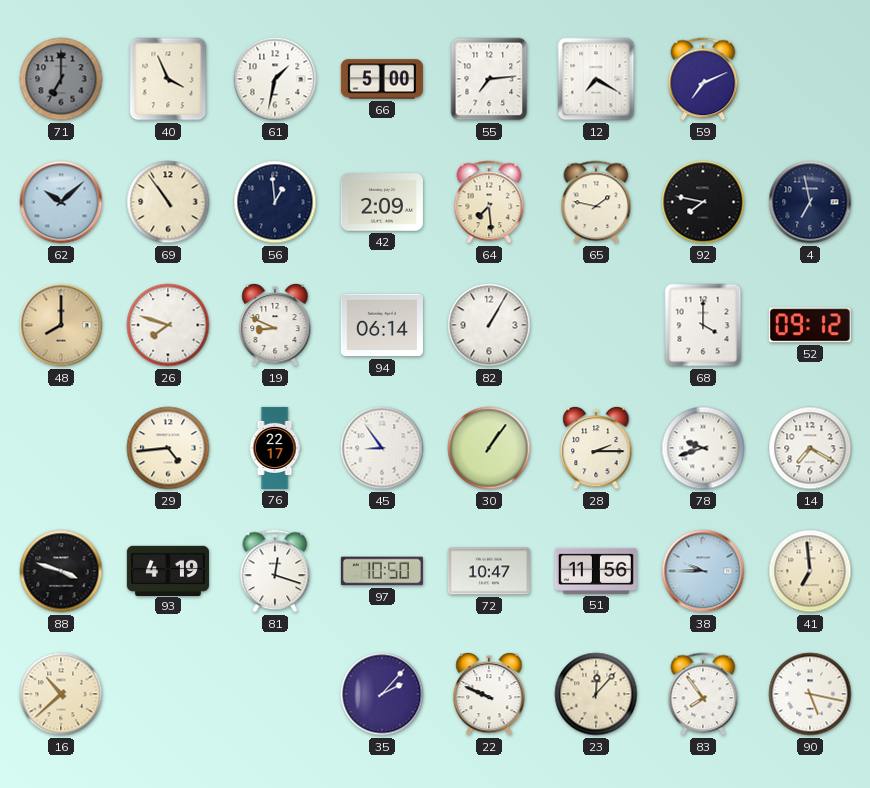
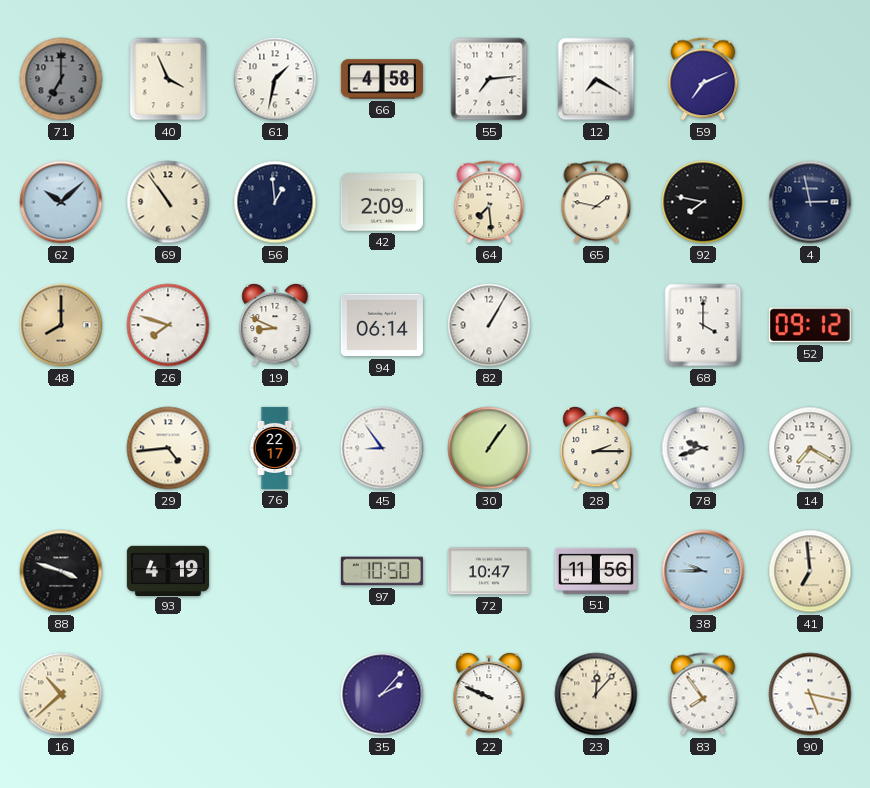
66: 5:00 -> 4:58 (382, 79)
4: 6:58 -> 2:58 (810, 202)
81: 12:18 -> none (275, 571)
